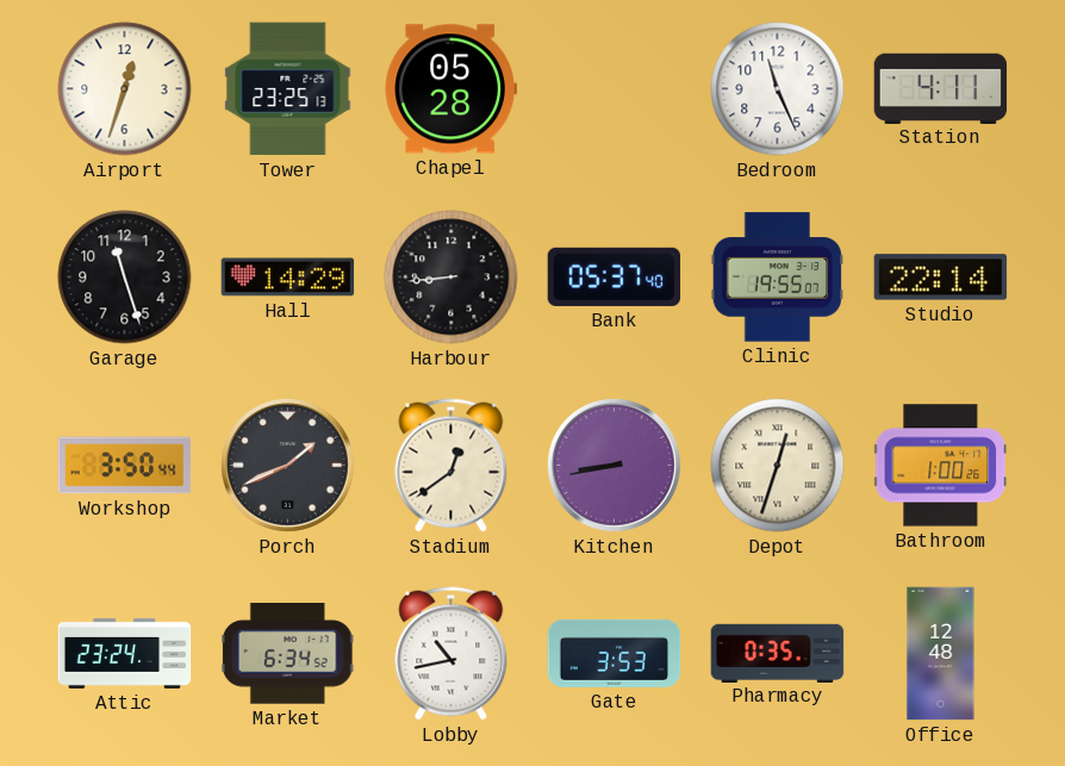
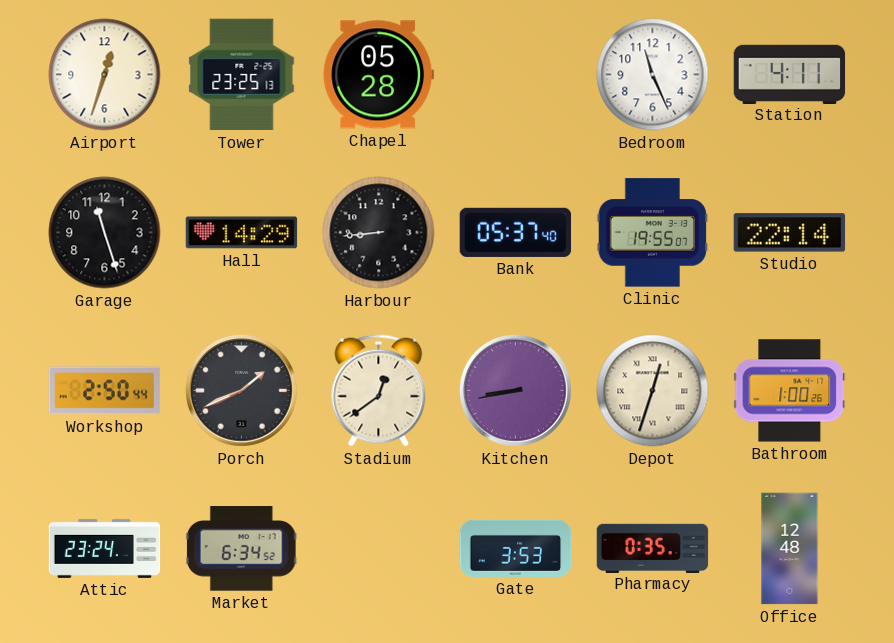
Workshop: 3:50 -> 2:50 (105, 391)
Lobby: 10:43 -> none (451, 654)
